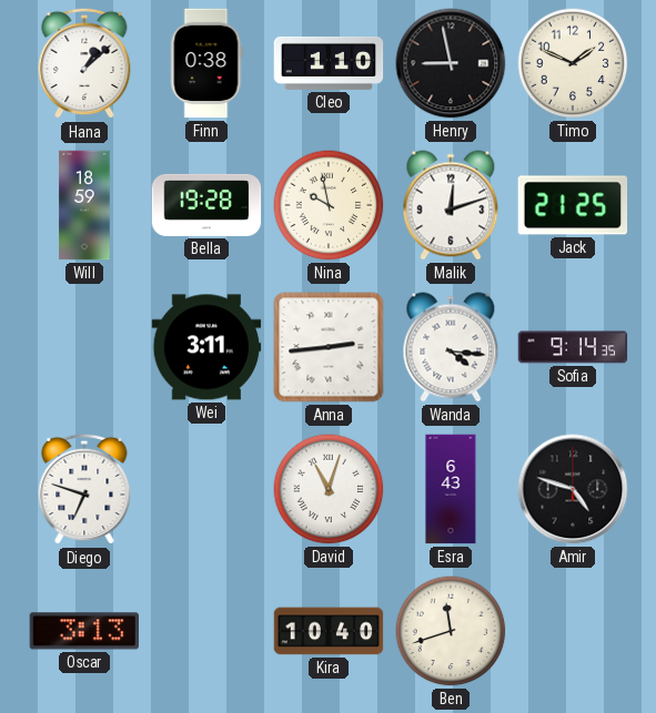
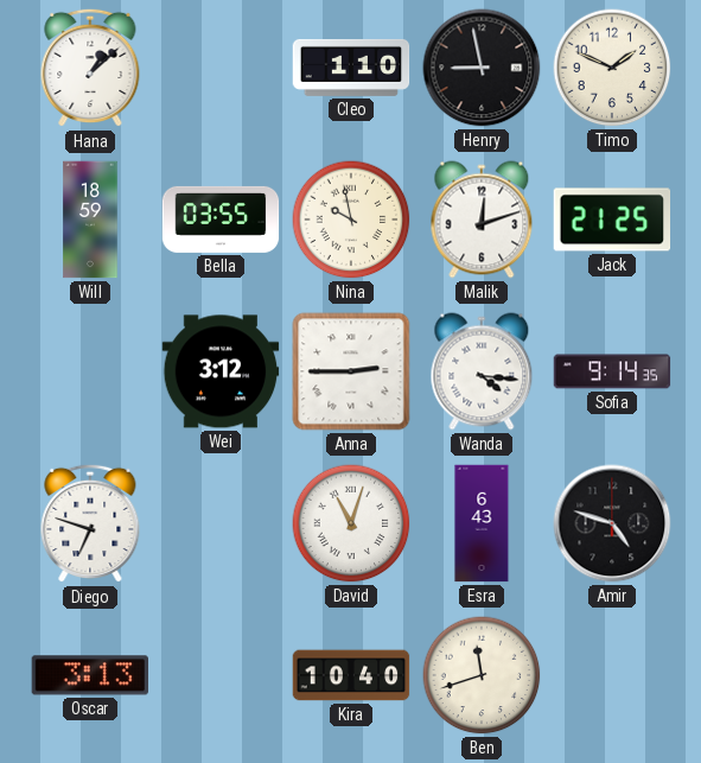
Finn: 0:38 -> none (206, 63)
Bella: 19:28 -> 03:55 (221, 220)
Wei: 3:11 -> 3:12 (221, 371)
Anna: 2:44 -> 2:45 (351, 371)
